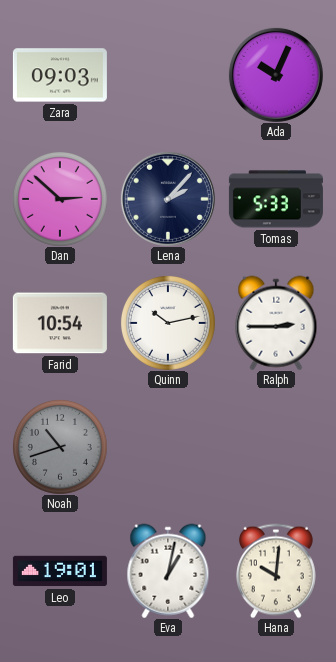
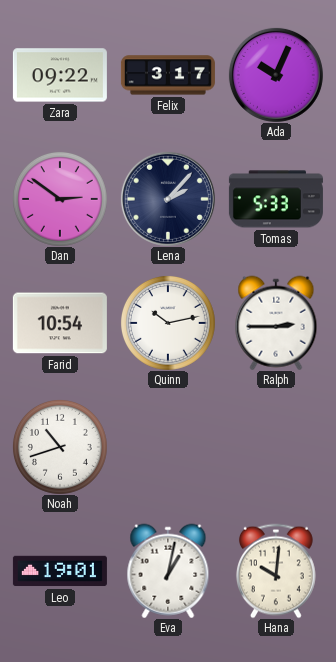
Zara: 09:03 -> 09:22 (60, 75)
Felix: none -> 3:17 (168, 75)
Dan: 2:52 -> 2:51 (60, 199)
Noah dial: grey -> white (60, 447)
